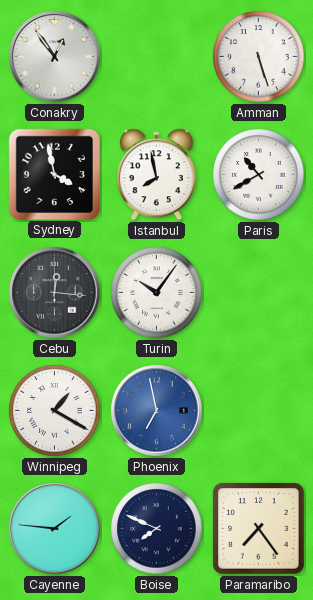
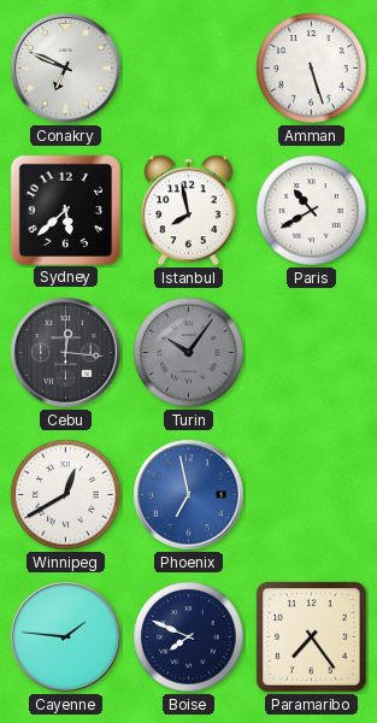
Conakry: 12:54 -> 6:49 (66, 69)
Sydney: 3:58 -> 5:38 (66, 210)
Turin dial: white -> grey (189, 353)
Winnipeg: 1:20 -> 12:40 (66, 495)
